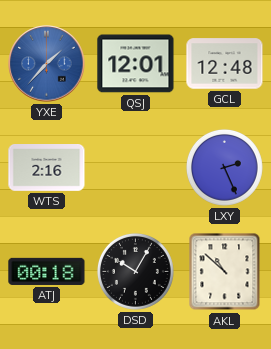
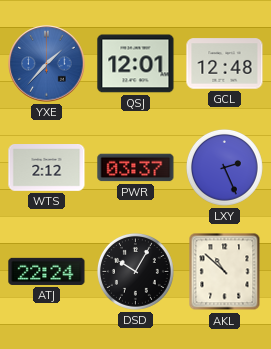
WTS: 2:16 -> 2:12 (47, 168)
PWR: none -> 03:37 (136, 168)
ATJ: 00:18 -> 22:24 (47, 271)
